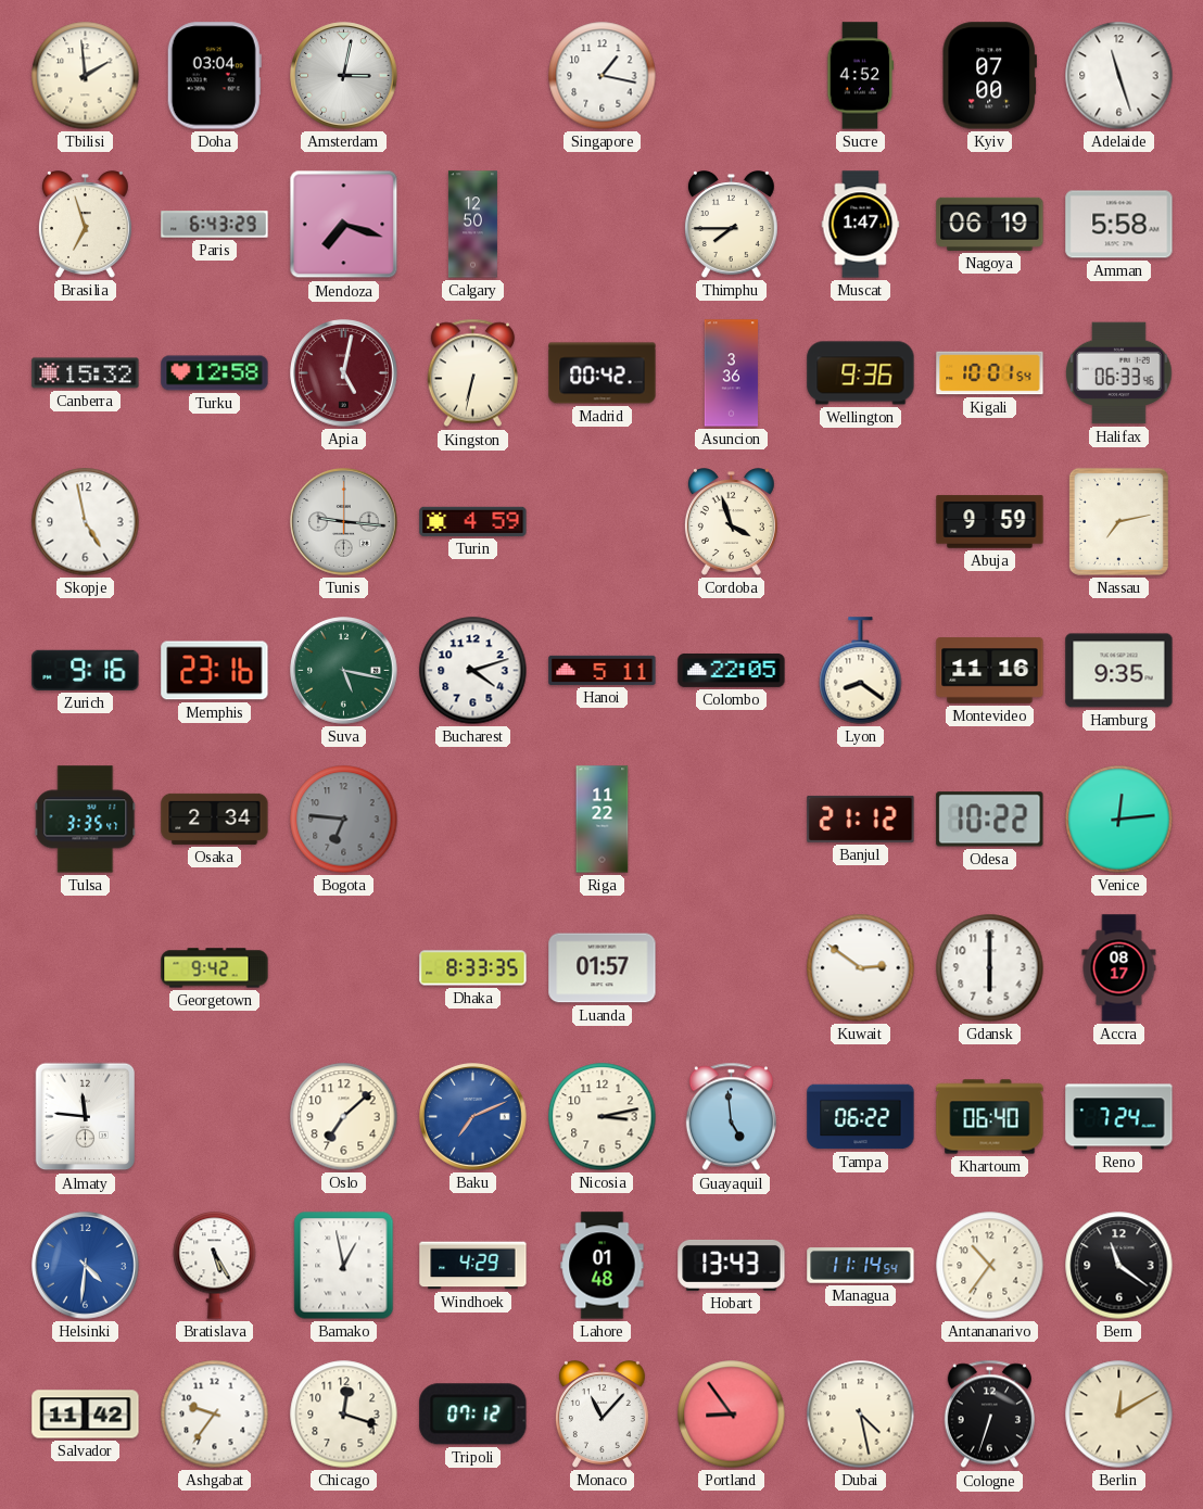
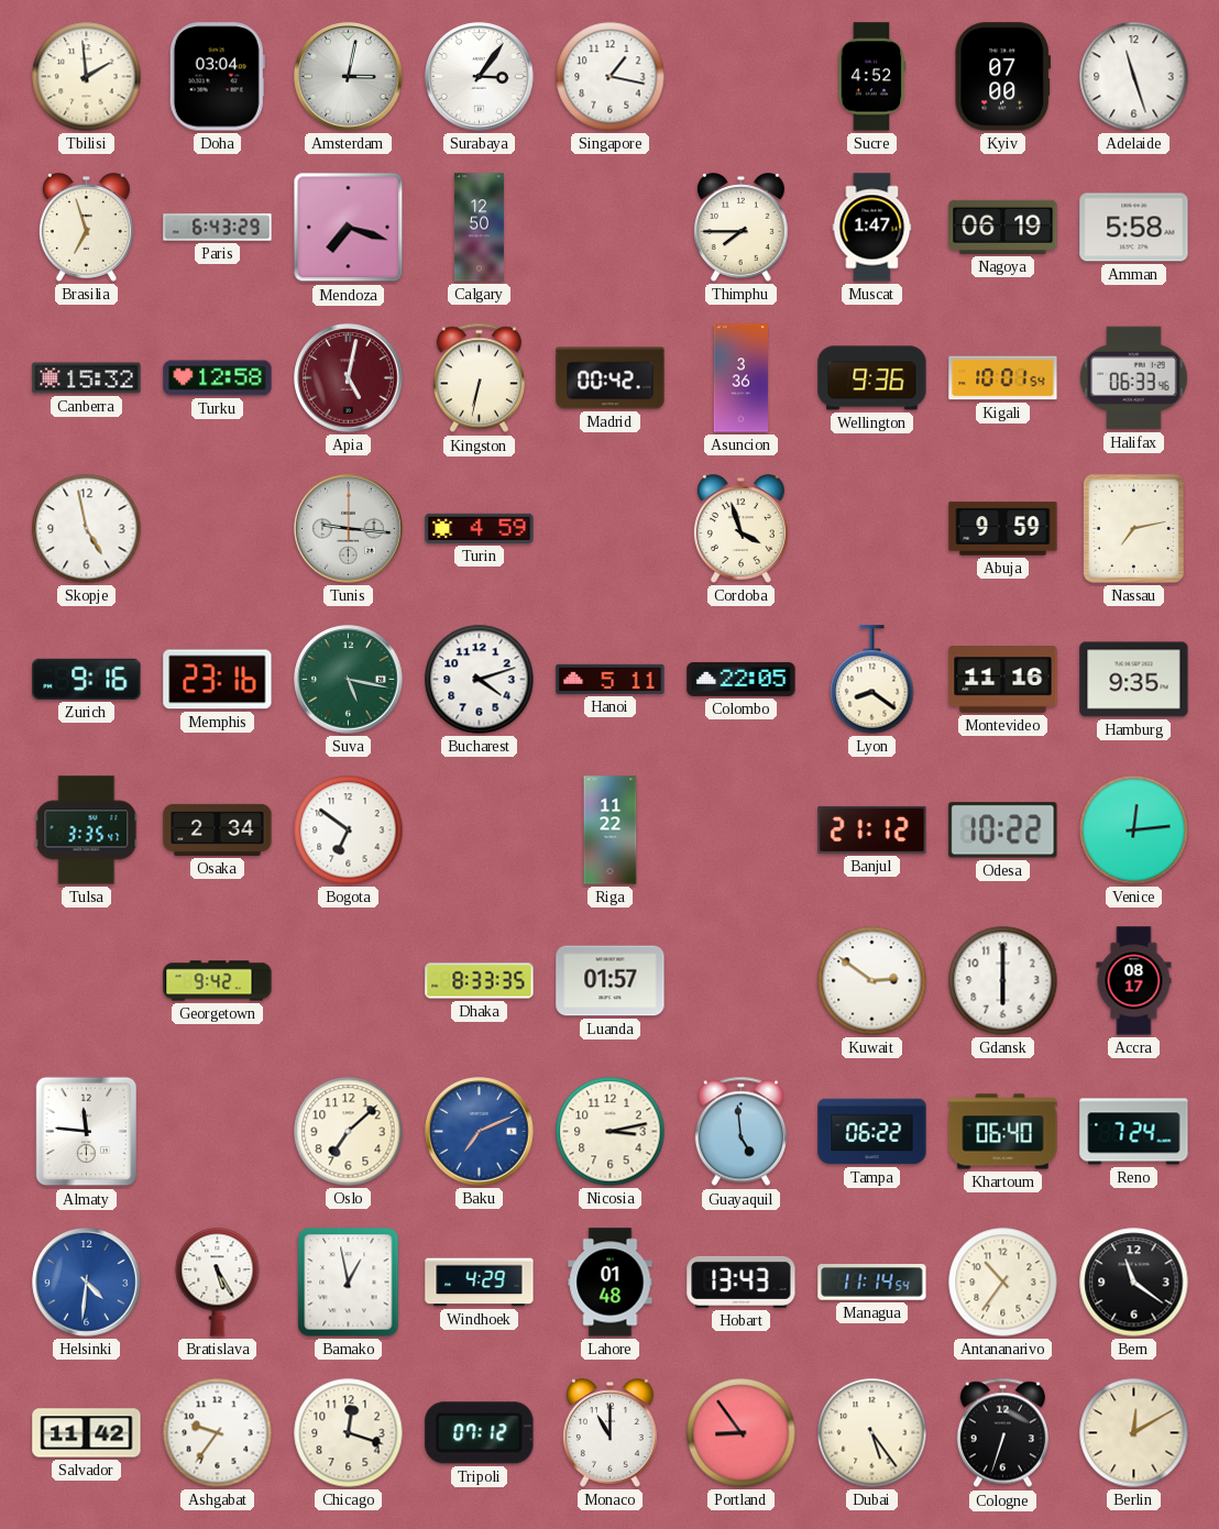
Surabaya: none -> 3:06 (480, 77)
Bogota: 6:46 -> 6:51 (349, 831)
Bogota dial: grey -> white (349, 831)
Monaco: 11:07 -> 11:00 (609, 1433)
Dubai: 4:28 -> 5:24 (872, 1433)
